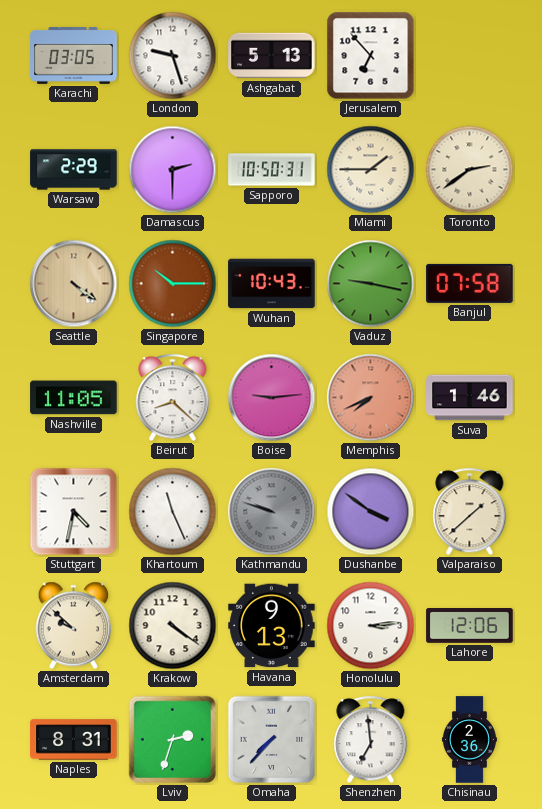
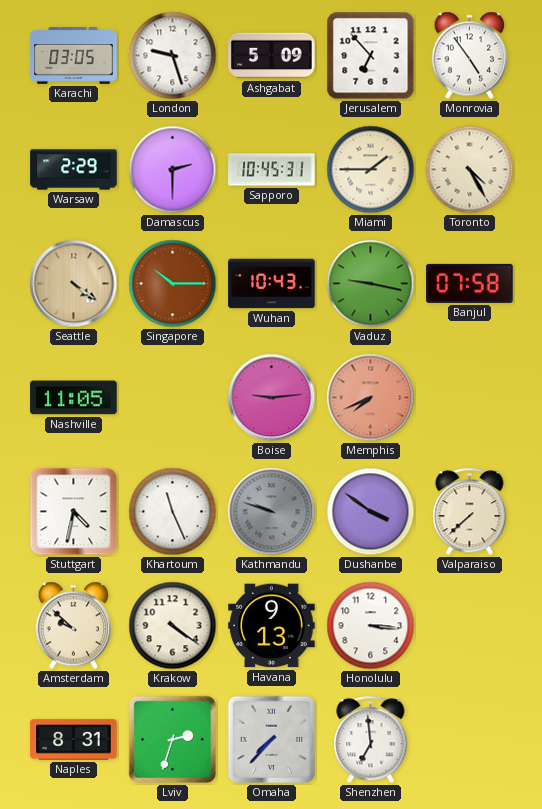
Ashgabat: 5:13 -> 5:09 (272, 56)
Monrovia: none -> 4:54 (470, 56)
Sapporo: 10:50 -> 10:45 (272, 170)
Toronto: 2:39 -> 4:25 (470, 170)
Beirut: 8:22 -> none (173, 398)
Suva: 1:46 -> none (470, 398)
Valparaiso: 1:38 -> 7:38 (470, 512)
Honolulu: 3:14 -> 3:16 (371, 626)
Lahore: 12:06 -> none (470, 626)
Chisinau: 2:36 -> none (469, 740)
